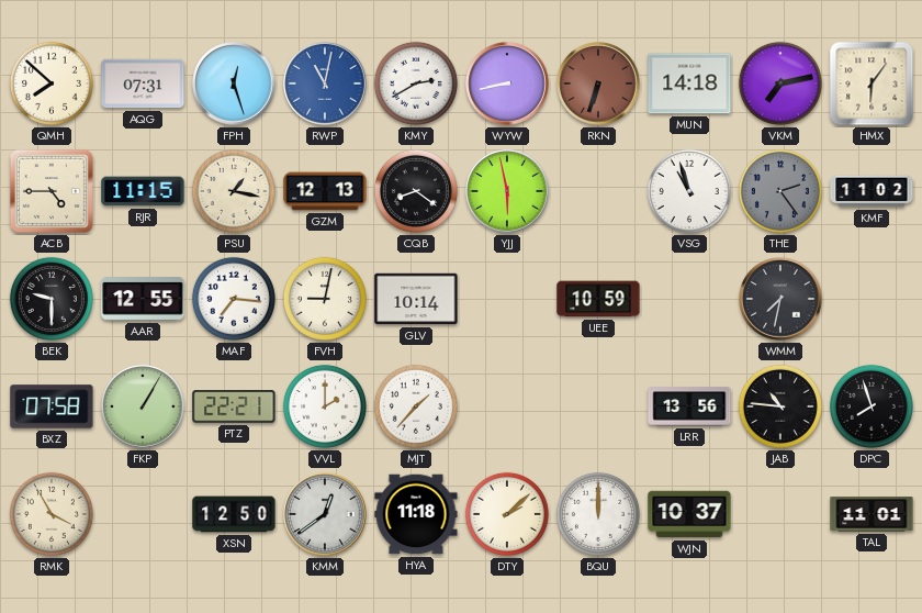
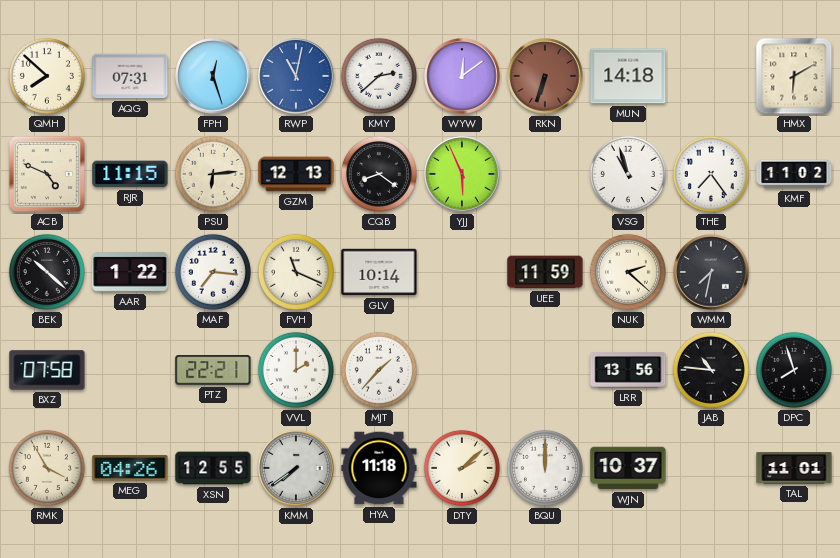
KMY: 2:40 -> 2:38 (379, 76)
WYW: 8:43 -> 12:09 (462, 76)
VKM: 7:13 -> none (780, 83)
HMX: 6:06 -> 6:10 (794, 76)
ACB: 4:45 -> 4:49 (47, 174)
PSU: 1:17 -> 6:14 (213, 174)
YJJ: 5:58 -> 5:56 (462, 174)
THE: 2:24 -> 7:24 (711, 174)
THE dial: grey -> white (711, 174)
BEK: 9:30 -> 10:22 (47, 272)
AAR: 12:55 -> 1:22 (130, 272)
FVH: 9:02 -> 11:19 (296, 272)
UEE: 10:59 -> 11:59 (545, 272)
NUK: none -> 2:22 (628, 272)
FKP: 1:05 -> none (143, 406)
MEG: none -> 04:26 (130, 468)
XSN: 12:50 -> 12:55 (213, 468)
KMM: 12:39 -> 7:39 (296, 468)
